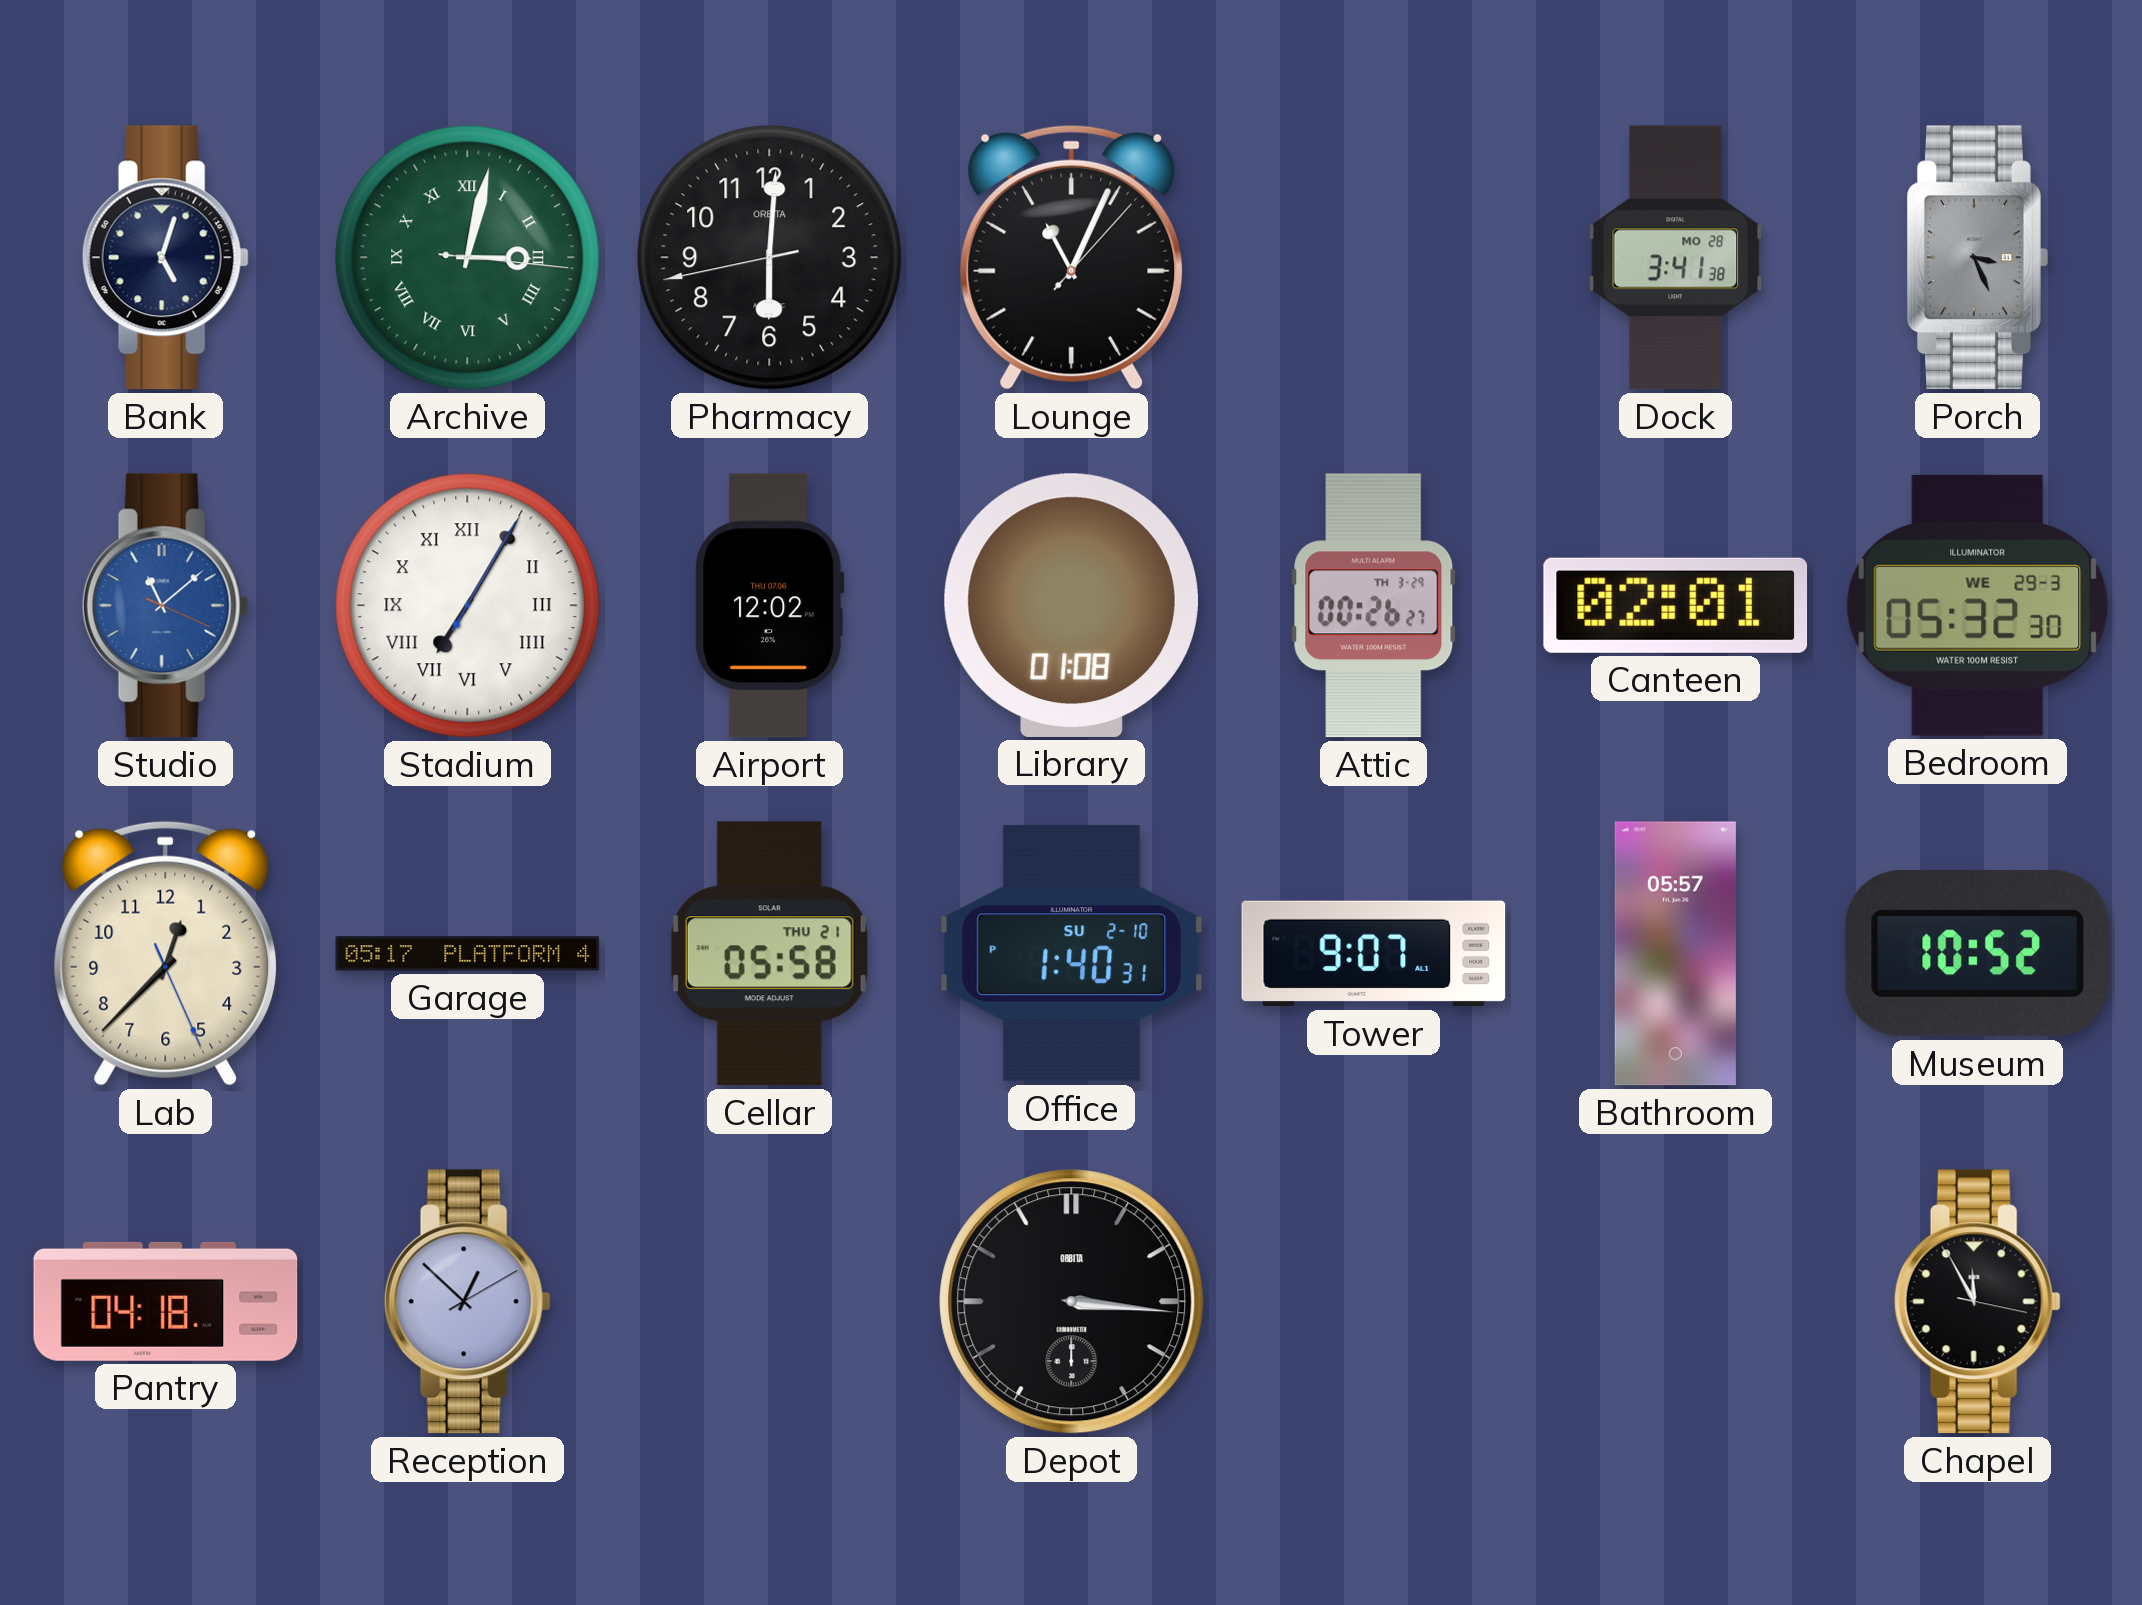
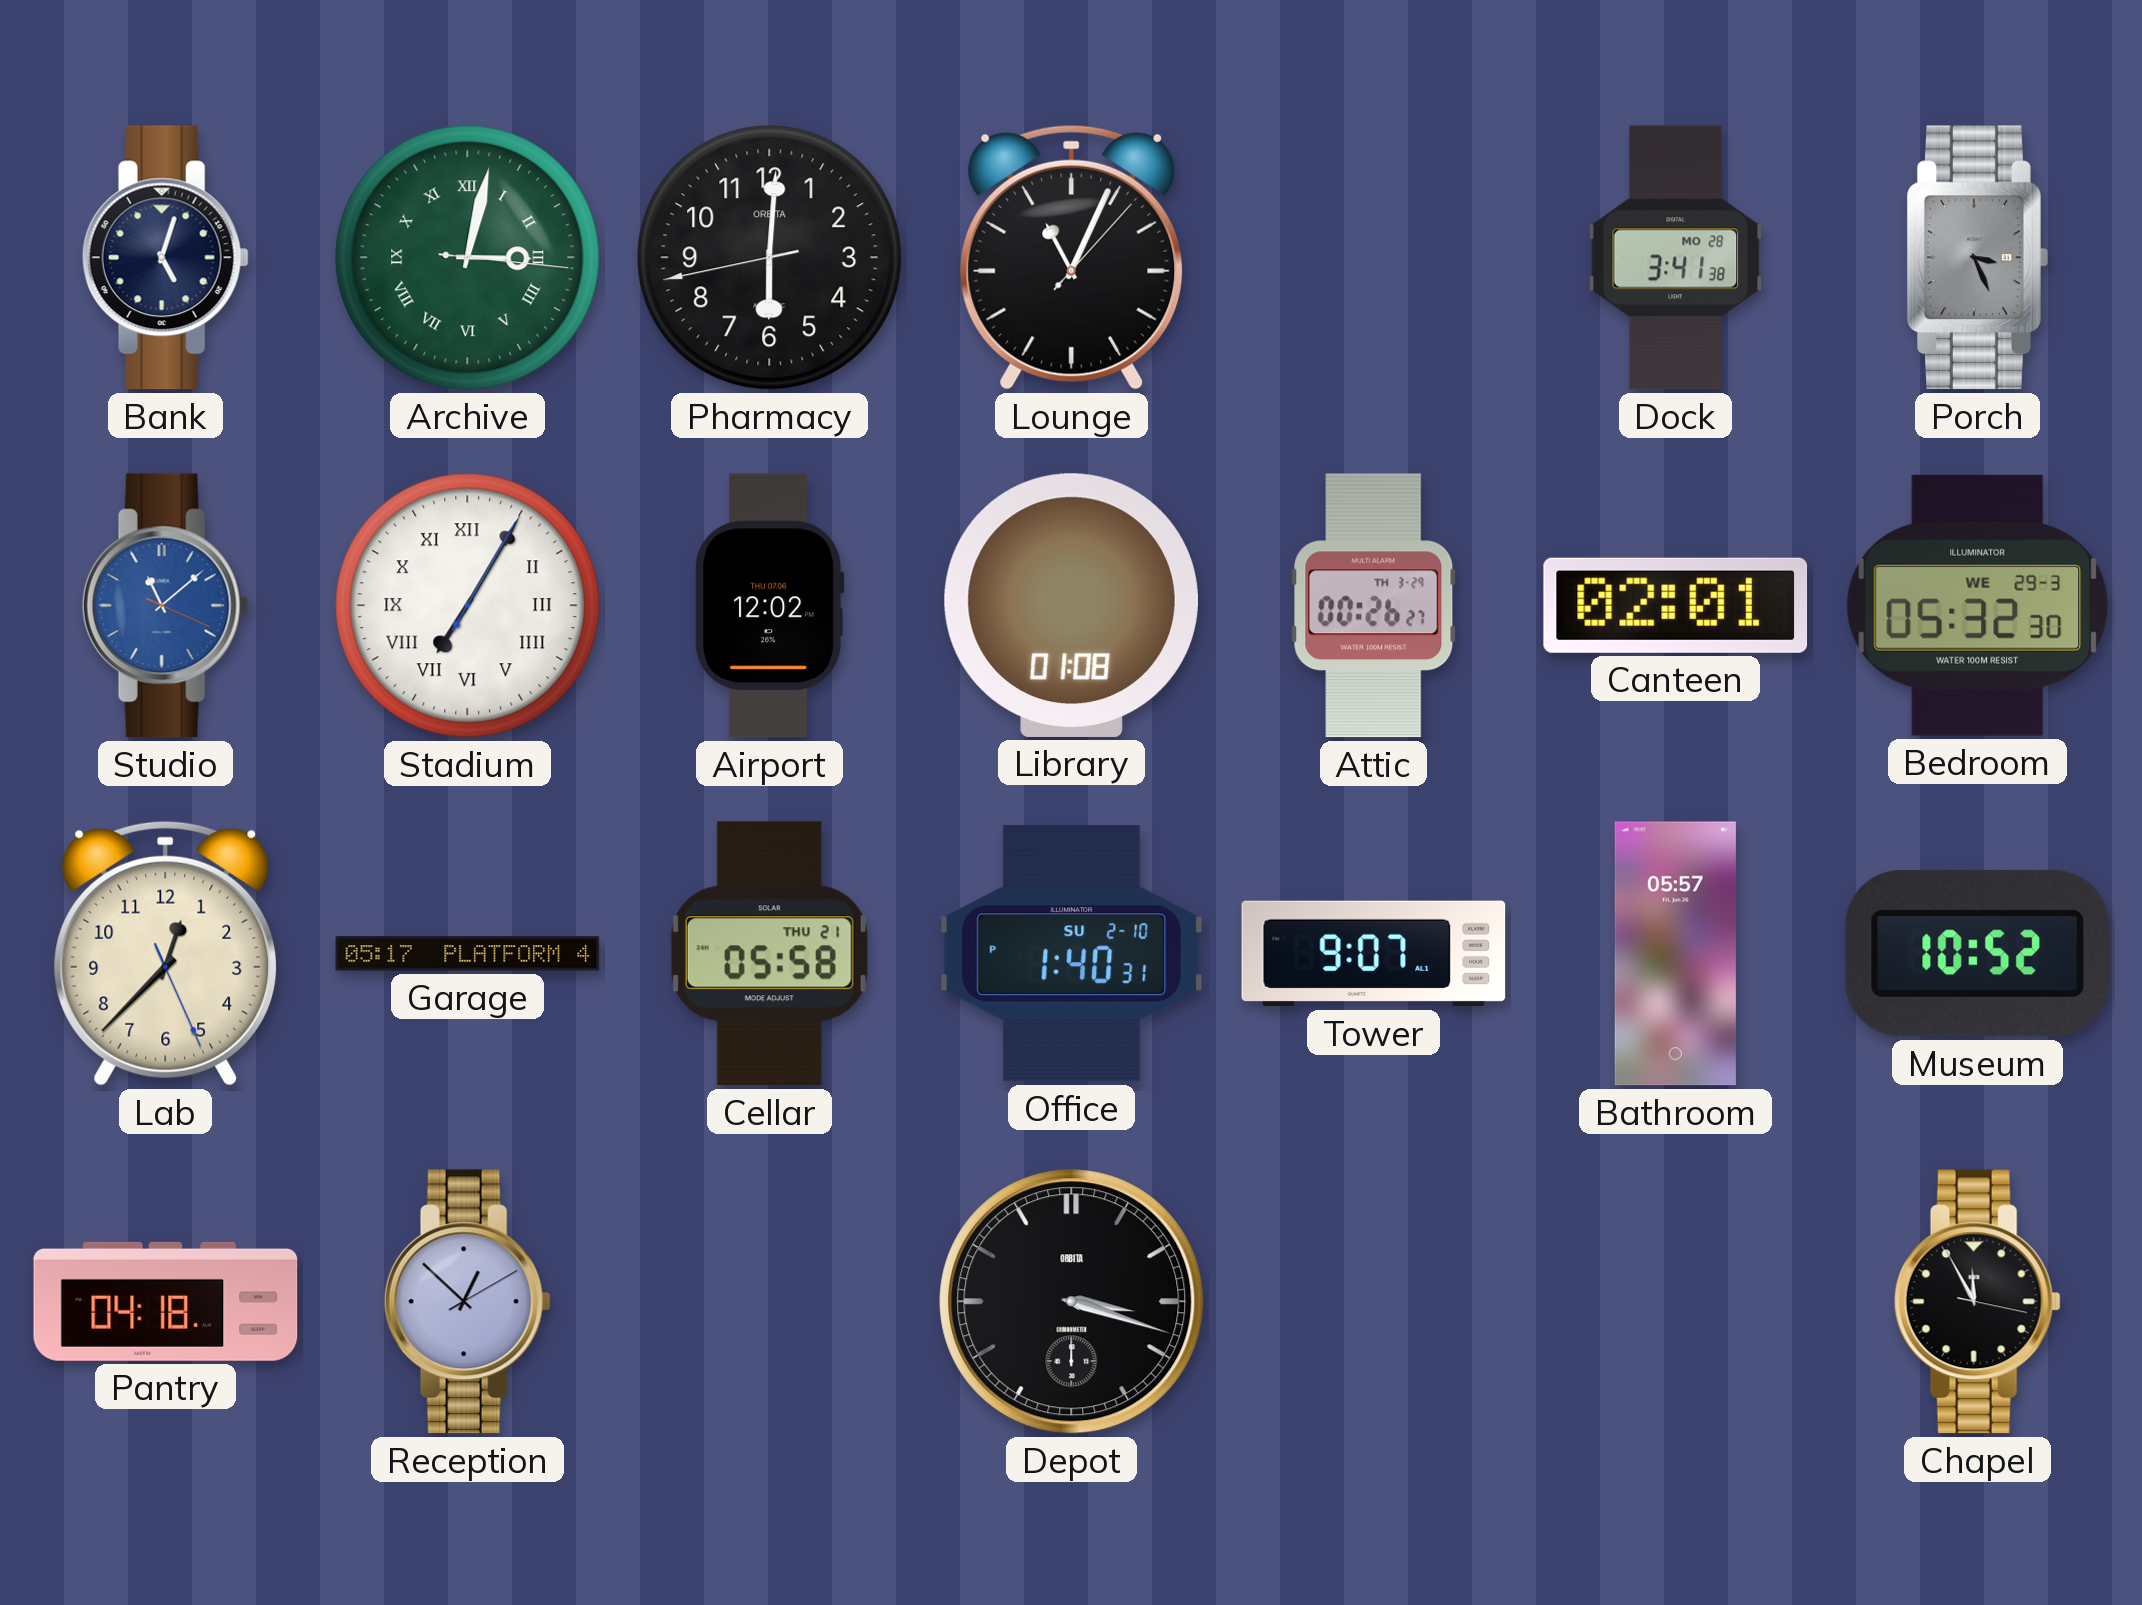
Depot: 3:16 -> 3:18 (1072, 1302)
